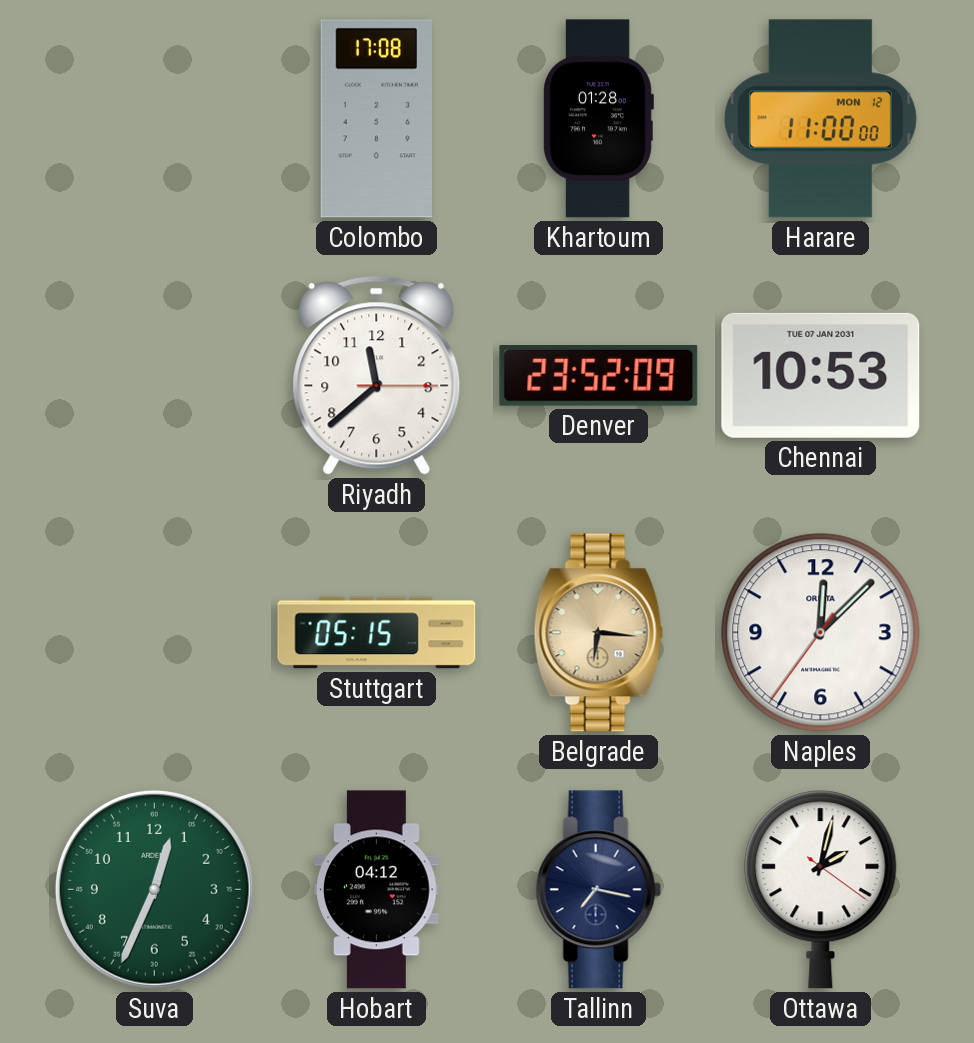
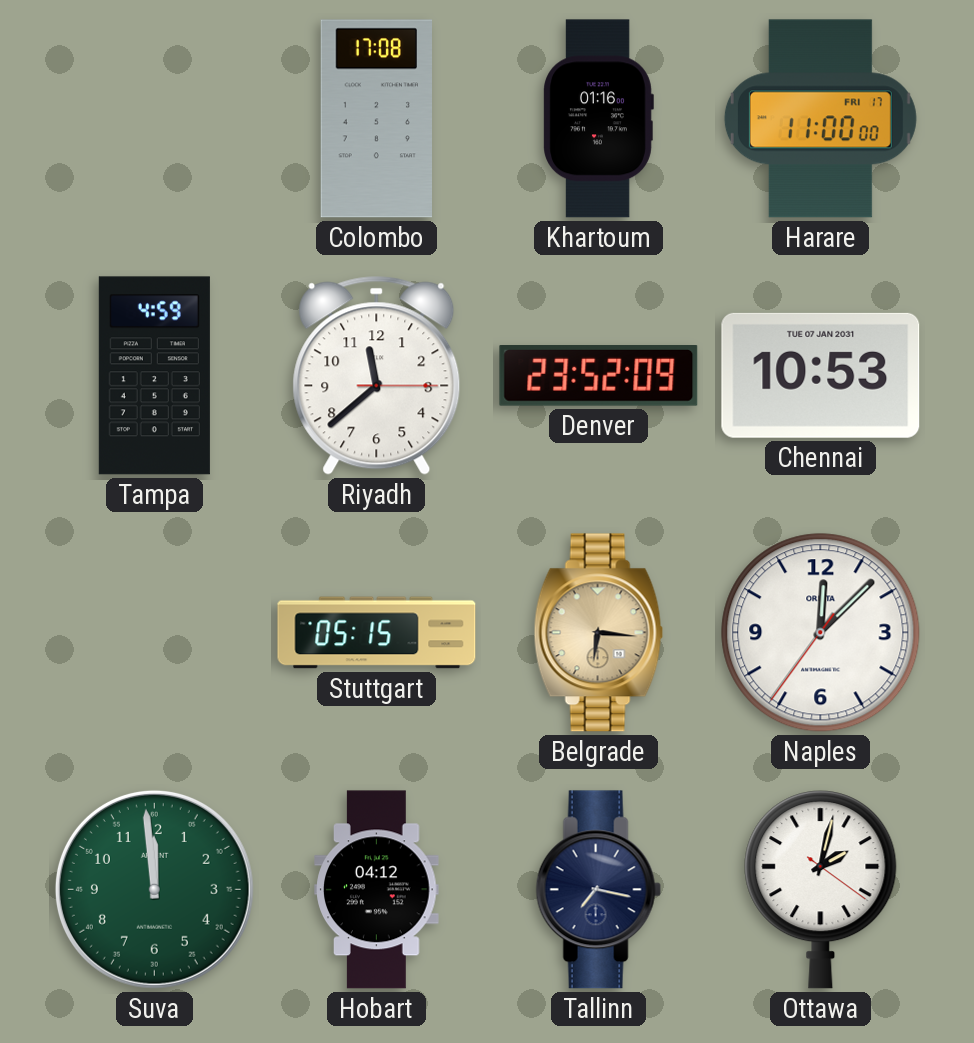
Khartoum: 01:28 -> 01:16 (598, 119)
Harare date: MON 12 -> FRI 17 (820, 119)
Tampa: none -> 4:59 (154, 376)
Suva: 12:34 -> 11:59 (154, 889)
